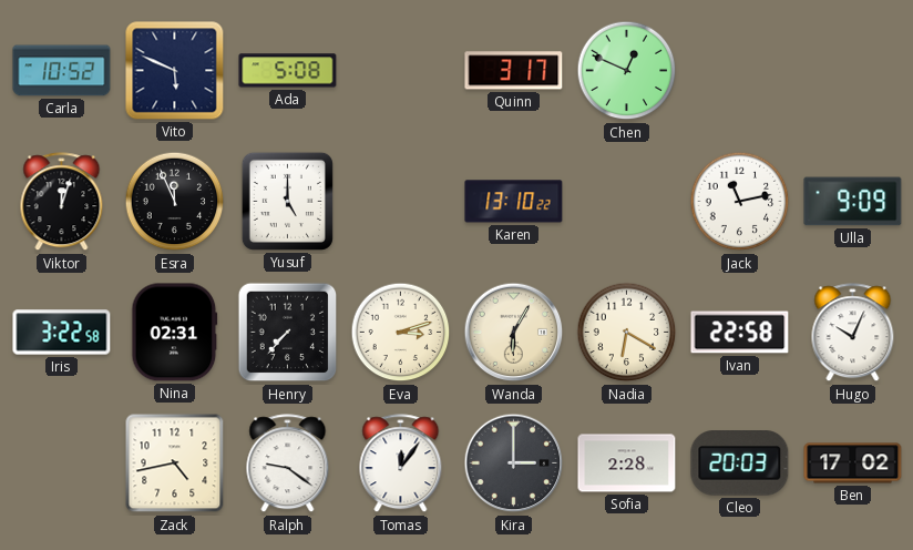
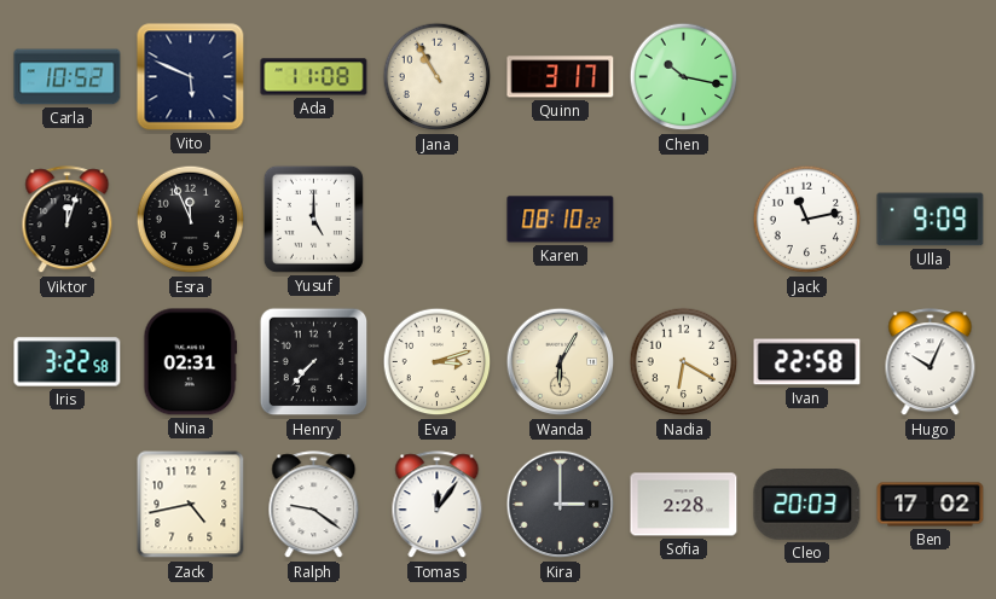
Ada: 5:08 -> 11:08 (314, 77)
Jana: none -> 10:55 (438, 77)
Chen: 12:49 -> 10:17 (684, 77)
Karen: 13:10 -> 08:10 (561, 220)
